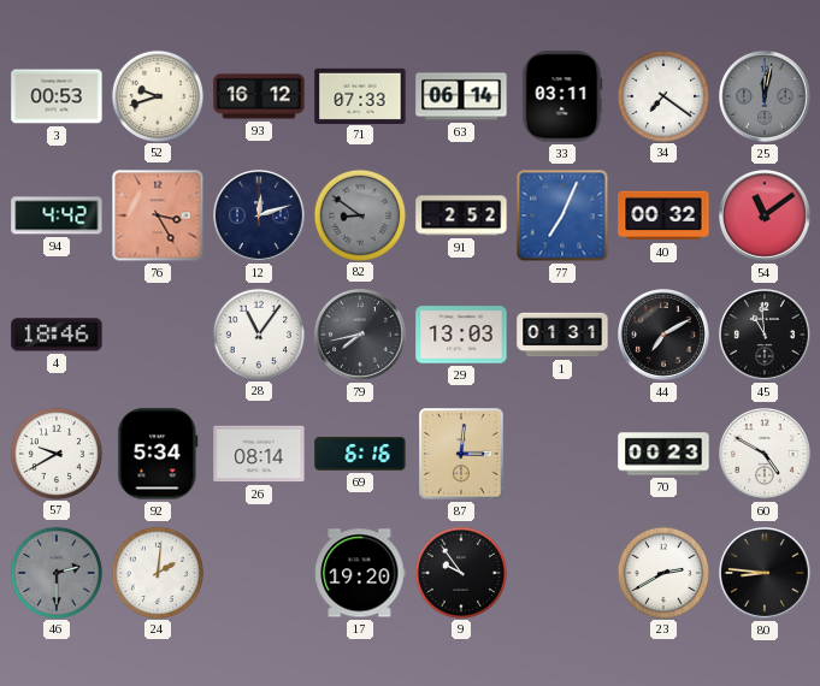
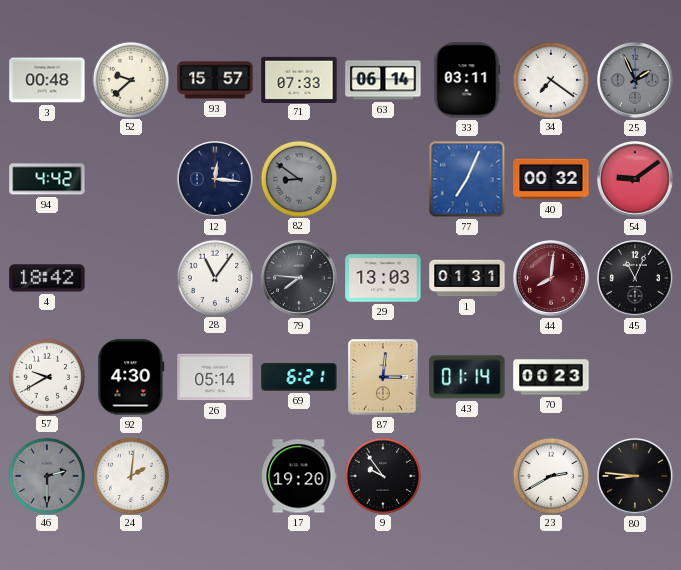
3: 00:53 -> 00:48 (47, 80)
52: 9:42 -> 9:38 (130, 79)
93: 16:12 -> 15:57 (215, 80)
25: 12:02 -> 1:56 (636, 81)
76: 3:25 -> none (158, 215)
12: 12:12 -> 12:16 (216, 180)
91: 2:52 -> none (461, 215)
54: 11:09 -> 9:09 (636, 180)
4: 18:46 -> 18:42 (47, 278)
79: 7:43 -> 7:46 (300, 279)
44: 7:10 -> 8:01 (552, 279)
44 dial: black -> burgundy (552, 279)
45: 10:59 -> 11:04 (636, 279)
92: 5:34 -> 4:30 (131, 377)
26: 08:14 -> 05:14 (215, 377)
69: 6:16 -> 6:21 (299, 377)
43: none -> 01:14 (467, 377)
60: 4:50 -> none (766, 455)
